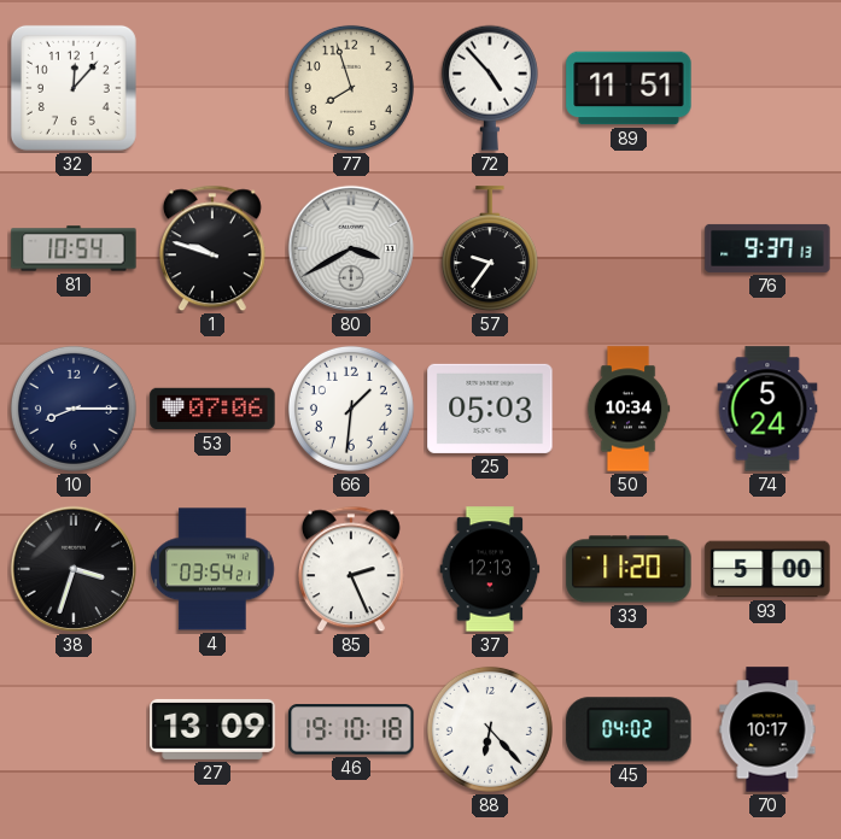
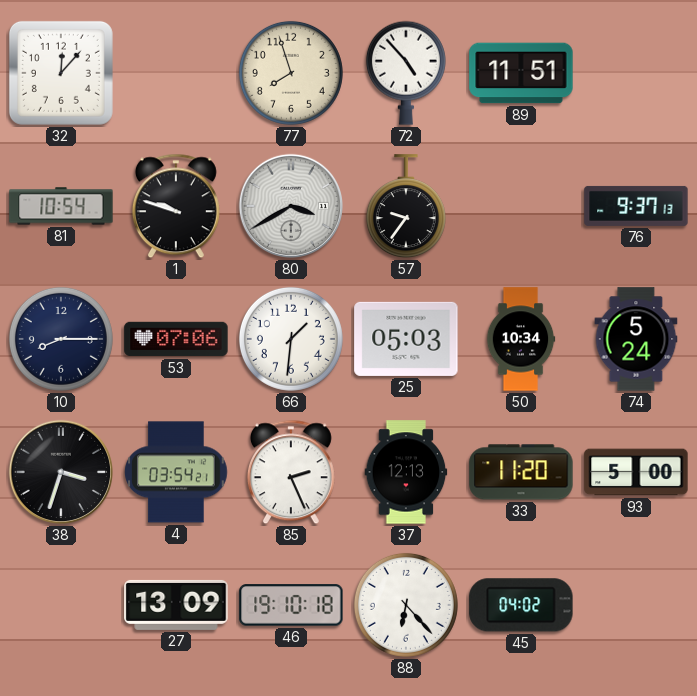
70: 10:17 -> none (767, 729)
